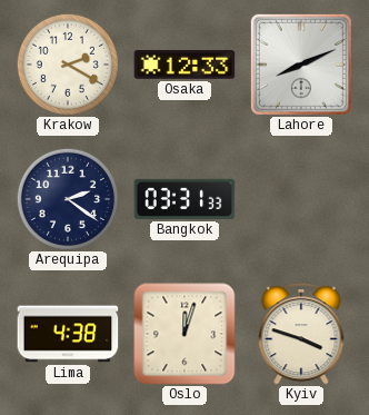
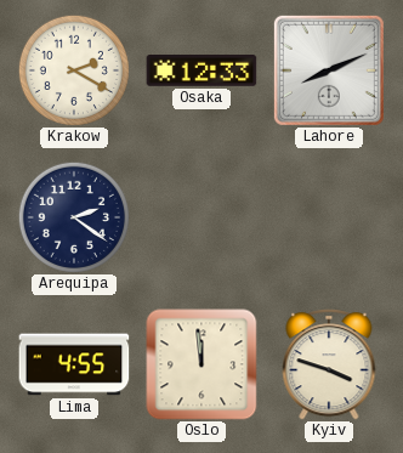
Bangkok: 03:31 -> none (184, 199)
Lima: 4:38 -> 4:55 (74, 364)
Oslo: 12:03 -> 11:59 (201, 364)
